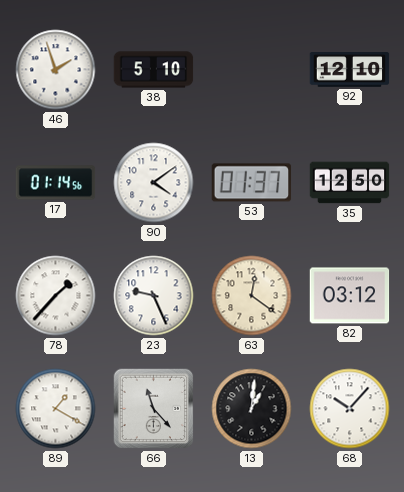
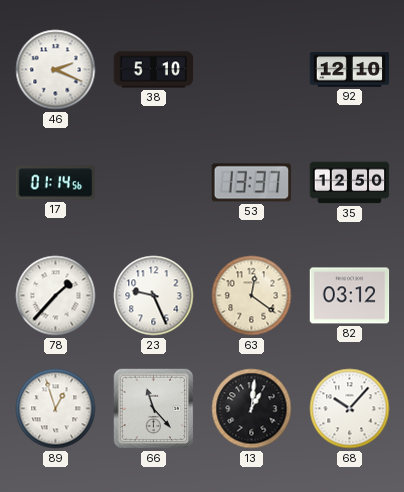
46: 1:57 -> 2:19 (56, 70)
90: 4:09 -> none (154, 183)
53: 01:37 -> 13:37 (252, 183)
89: 1:20 -> 12:57 (56, 409)
